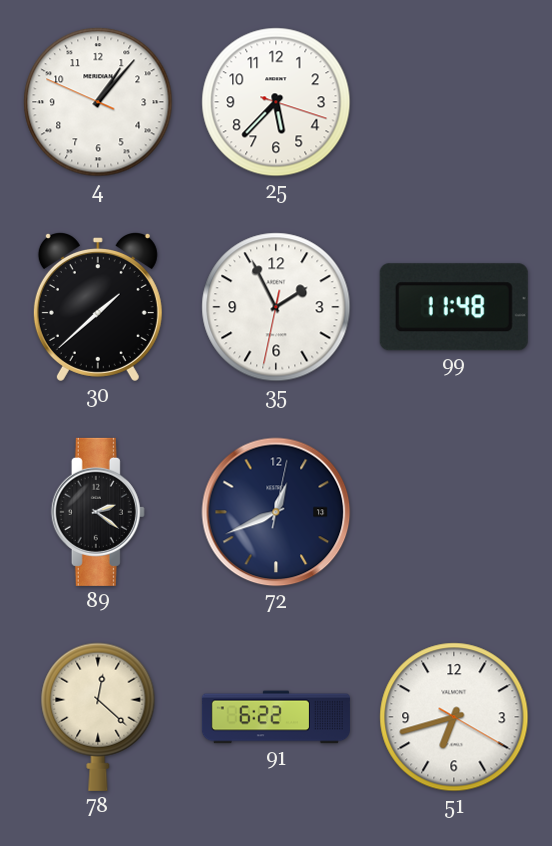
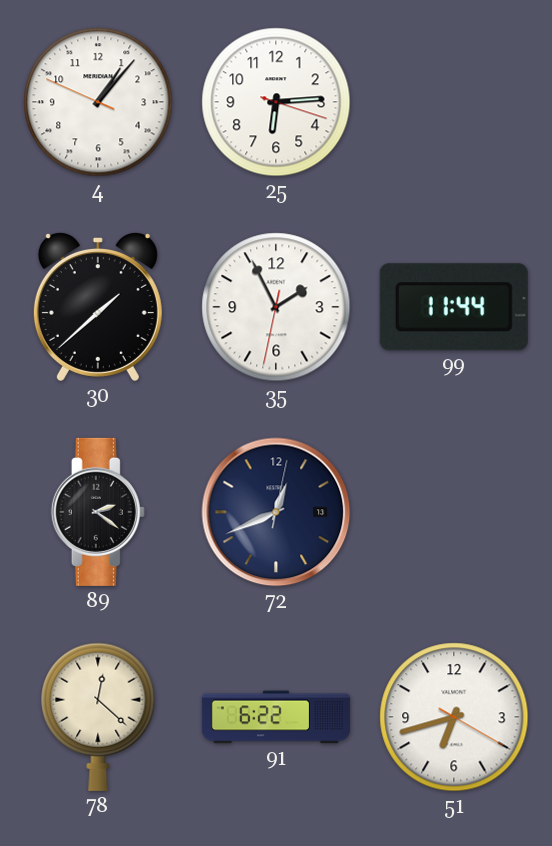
25: 5:37 -> 6:14 (276, 102)
99: 11:48 -> 11:44 (454, 307)
